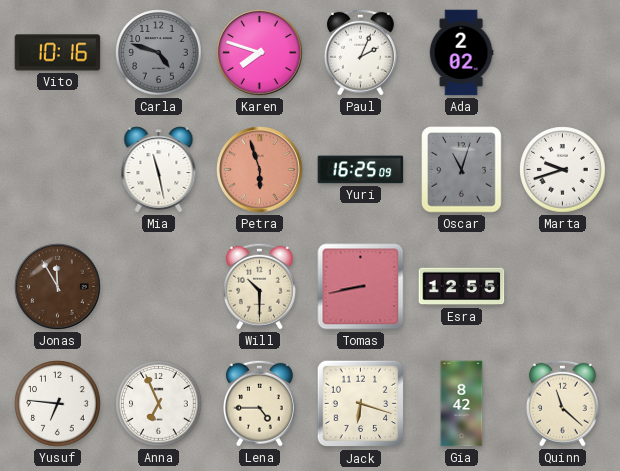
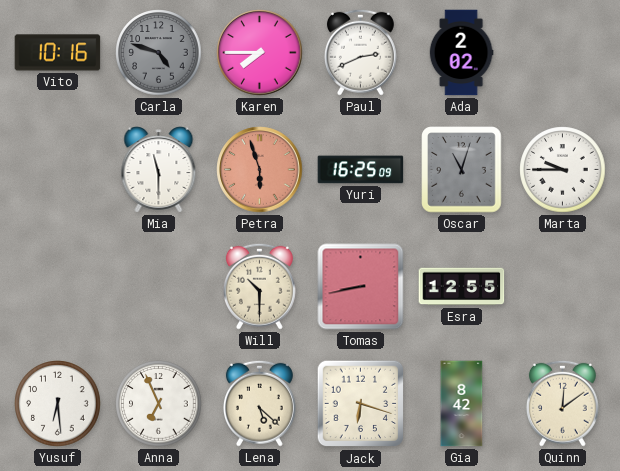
Karen: 7:48 -> 7:45 (260, 53)
Paul: 2:04 -> 2:41 (360, 52)
Mia: 11:28 -> 11:30 (159, 170)
Marta: 9:42 -> 9:45 (563, 170)
Jonas: 11:55 -> none (58, 287)
Yusuf: 6:46 -> 6:29 (58, 404)
Lena: 4:45 -> 5:22 (259, 403)
Quinn: 11:22 -> 12:09 (562, 403)
